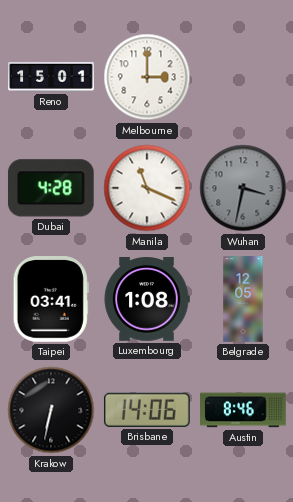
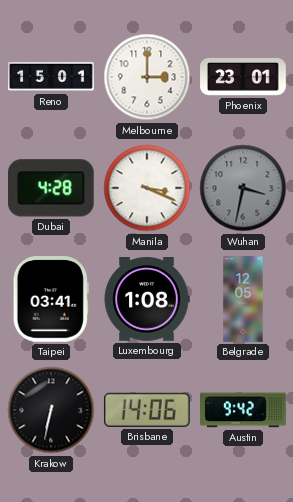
Phoenix: none -> 23:01 (243, 77)
Manila: 11:19 -> 3:19 (147, 188)
Austin: 8:46 -> 9:42 (243, 410)
